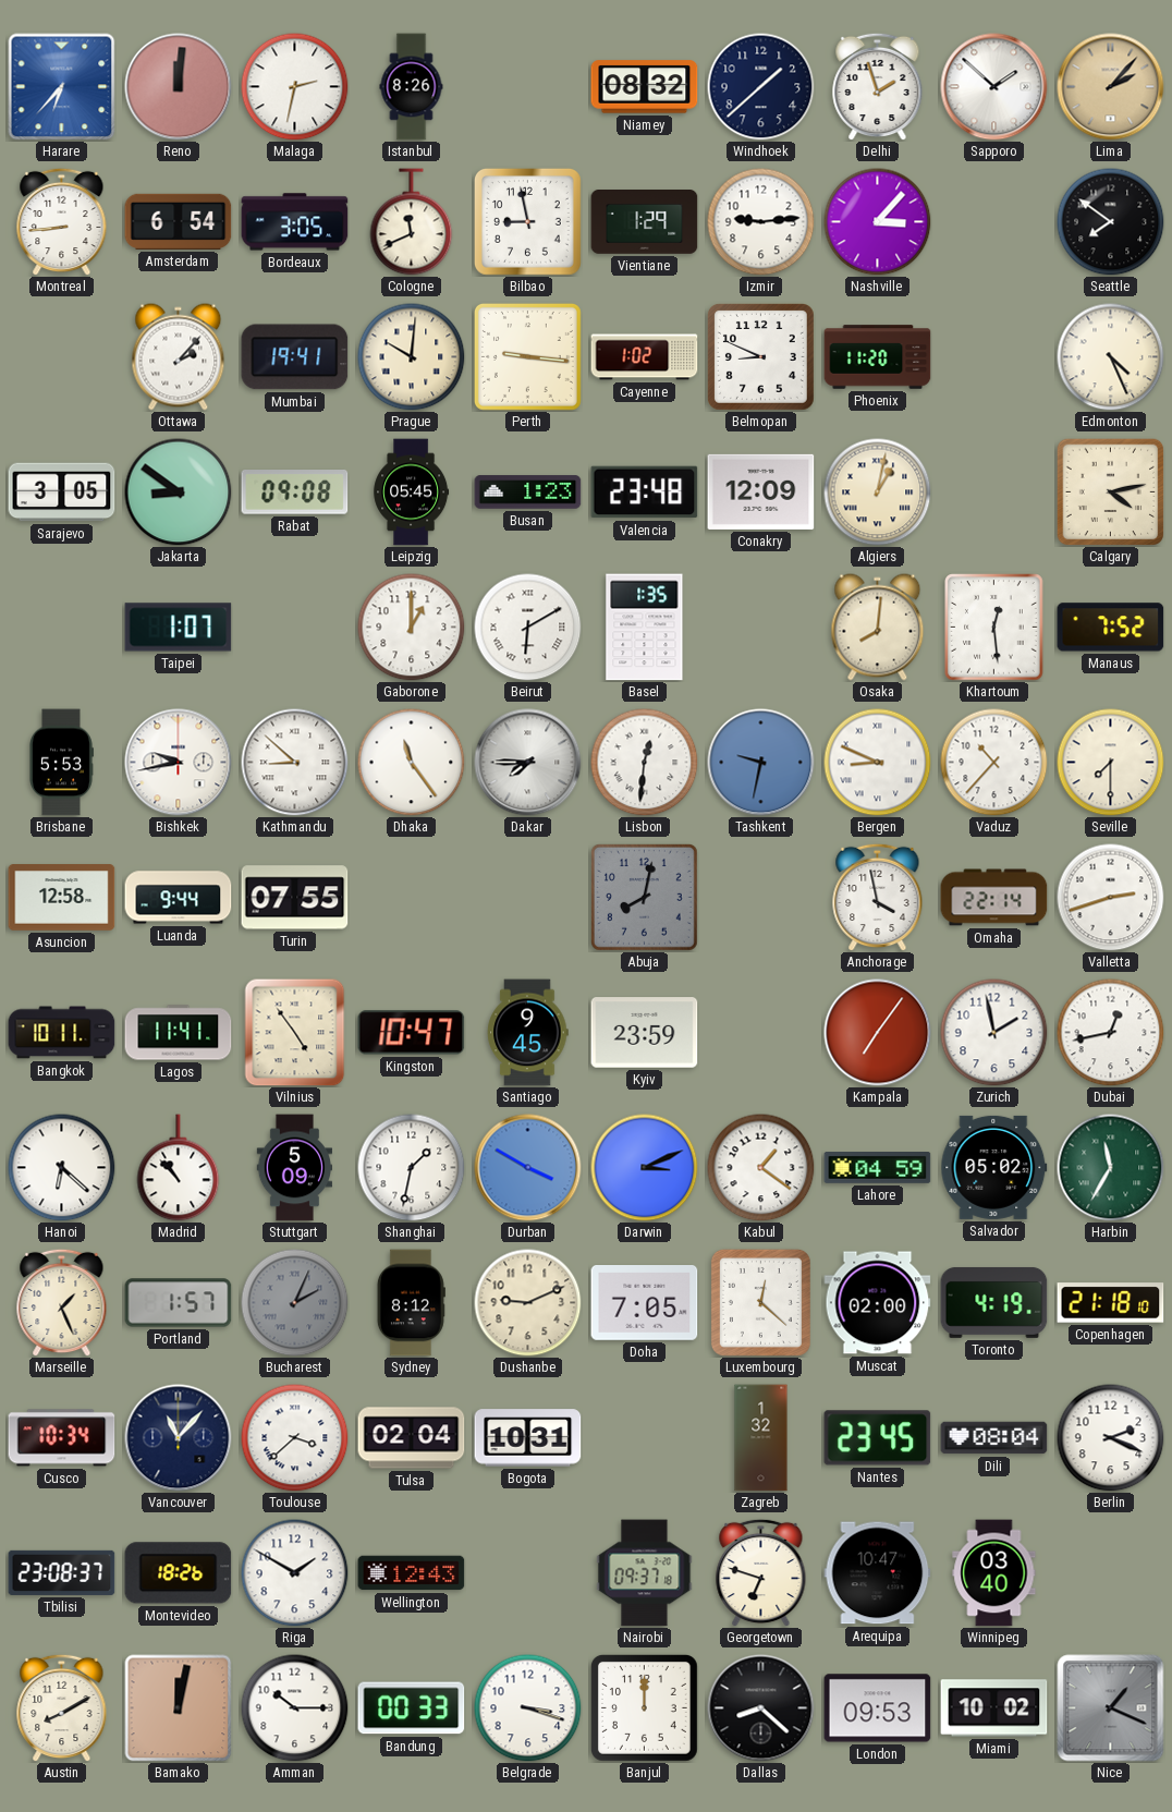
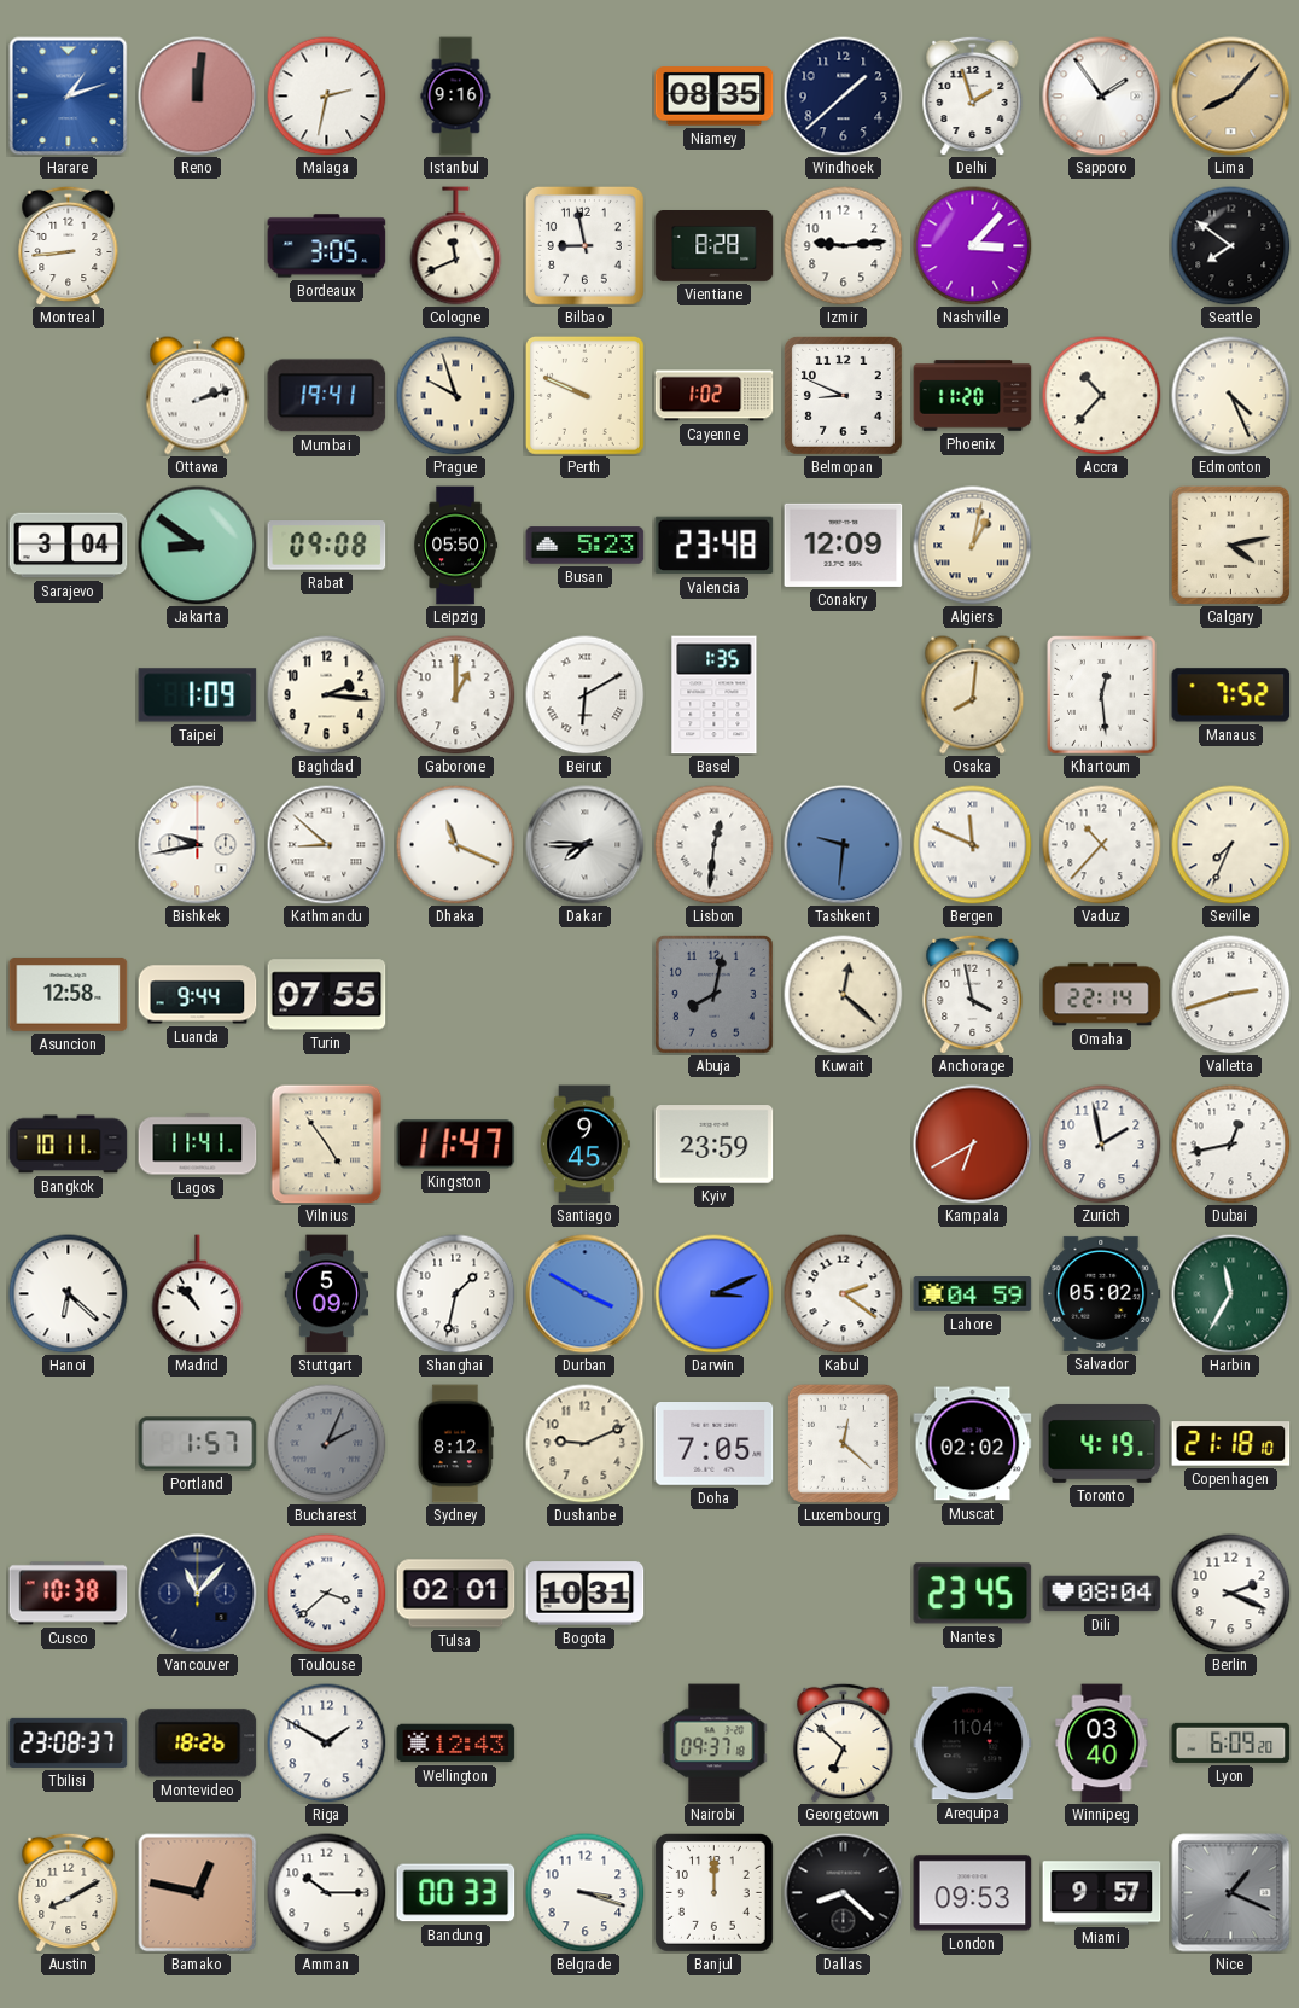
Harare: 6:37 -> 1:12 (69, 97)
Istanbul: 8:26 -> 9:16 (456, 97)
Niamey: 08:32 -> 08:35 (715, 97)
Sapporo: 1:52 -> 1:54 (1102, 97)
Lima: 2:07 -> 8:07 (1231, 97)
Amsterdam: 6:54 -> none (179, 221)
Vientiane: 1:29 -> 8:28 (715, 246)
Ottawa: 2:07 -> 2:12 (198, 396)
Prague: 10:01 -> 9:57 (456, 396)
Perth: 9:16 -> 9:49 (584, 395)
Accra: none -> 10:37 (1102, 396)
Sarajevo: 3:05 -> 3:04 (69, 546)
Leipzig: 05:45 -> 05:50 (456, 546)
Busan: 1:23 -> 5:23 (586, 546)
Taipei: 1:07 -> 1:09 (198, 695)
Baghdad: none -> 2:16 (327, 695)
Brisbane: 5:53 -> none (62, 763)
Dhaka: 11:24 -> 11:19 (456, 845)
Tashkent: 9:32 -> 9:31 (844, 845)
Bergen: 8:49 -> 11:49 (973, 845)
Seville: 7:30 -> 7:34 (1231, 845)
Kuwait: none -> 12:22 (844, 995)
Kingston: 10:47 -> 11:47 (456, 1145)
Kampala: 7:06 -> 6:40 (973, 1145)
Kabul: 1:21 -> 2:21 (844, 1294)
Marseille: 1:26 -> none (62, 1302)
Muscat: 02:00 -> 02:02 (973, 1444)
Cusco: 10:34 -> 10:38 (69, 1594)
Tulsa: 02:04 -> 02:01 (456, 1594)
Zagreb: 1:32 -> none (761, 1438)
Georgetown: 6:48 -> 6:52 (844, 1742)
Arequipa: 10:47 -> 11:04 (973, 1744)
Lyon: none -> 6:09 (1231, 1742)
Bamako: 12:02 -> 12:47 (198, 1893)
Miami: 10:02 -> 9:57 (1102, 1893)
